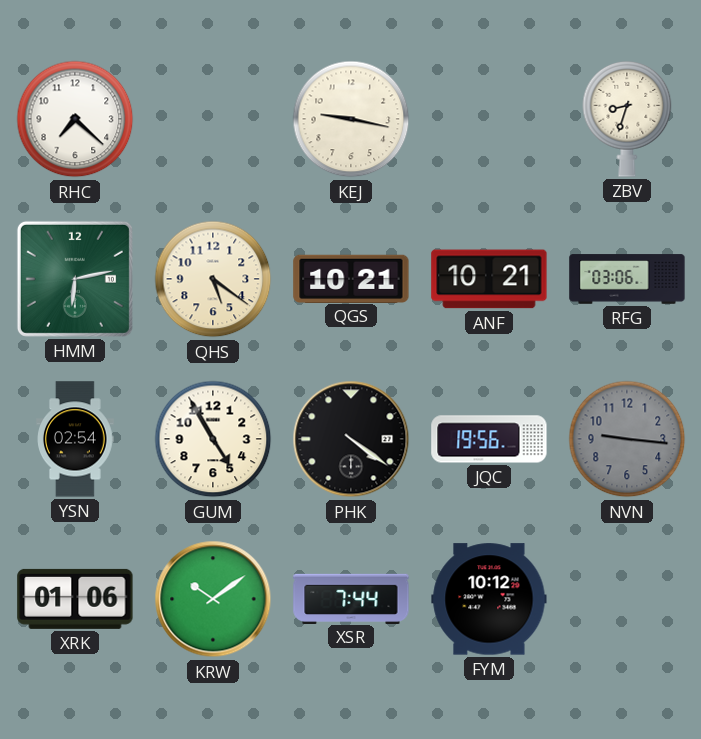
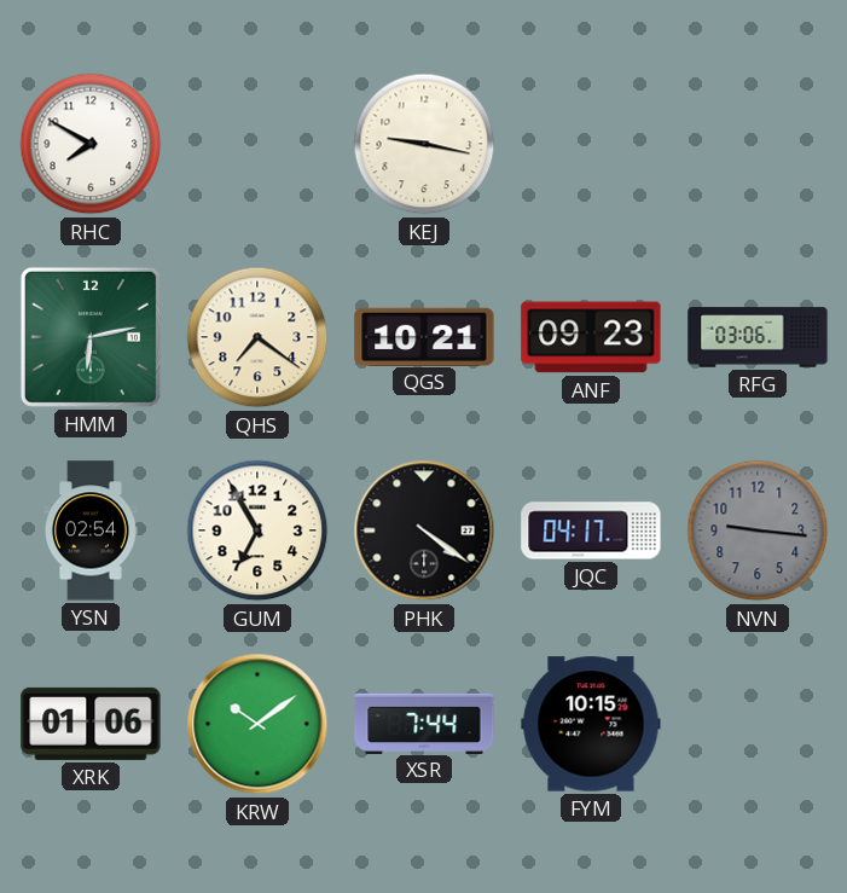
RHC: 7:22 -> 7:50 (91, 144)
ZBV: 8:33 -> none (627, 119)
QHS: 5:21 -> 7:21 (257, 337)
ANF: 10:21 -> 09:23 (591, 337)
GUM: 4:55 -> 6:55 (257, 530)
JQC: 19:56 -> 04:17 (591, 530)
FYM: 10:12 -> 10:15 (591, 724)
